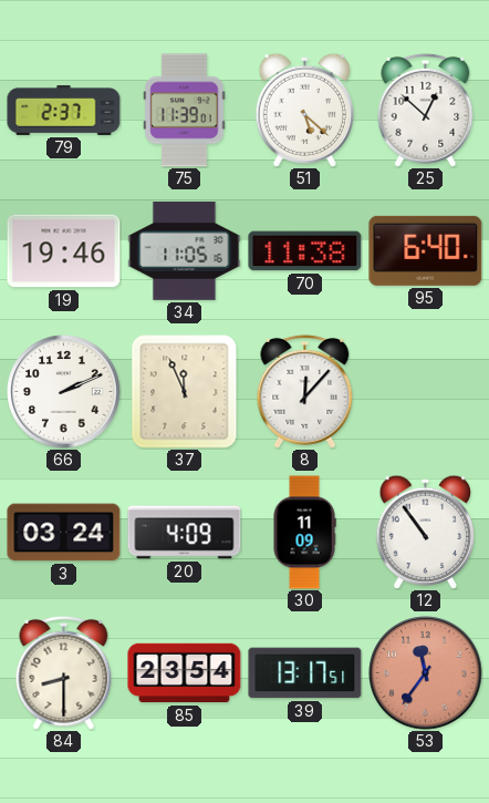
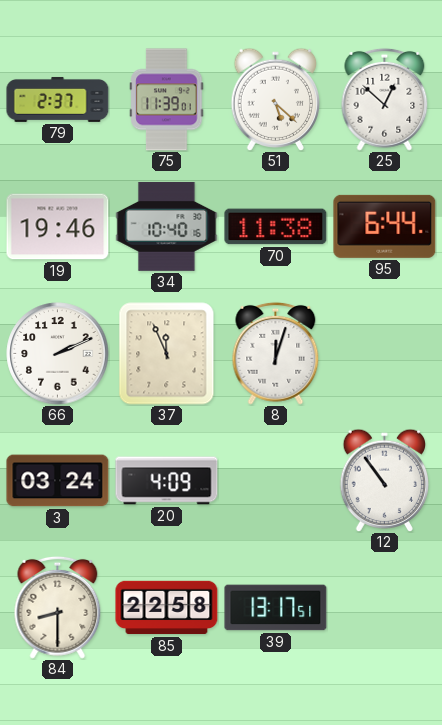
34: 11:05 -> 10:40 (167, 227)
95: 6:40 -> 6:44 (385, 226)
8: 12:07 -> 12:03 (276, 353)
30: 11:09 -> none (304, 533)
85: 23:54 -> 22:58 (167, 608)
53: 11:36 -> none (426, 673)
